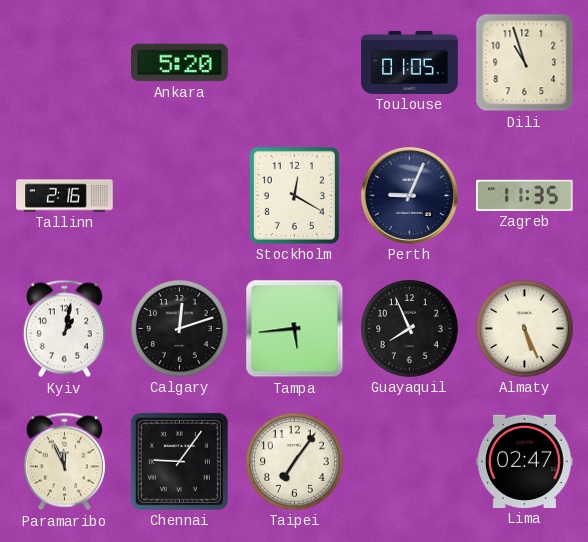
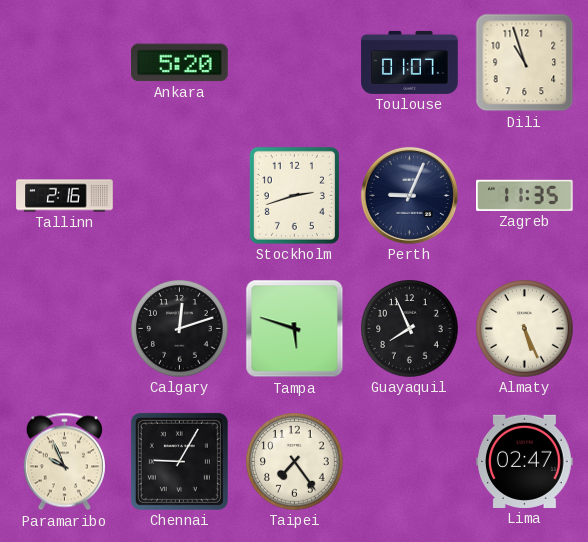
Toulouse: 01:05 -> 01:07 (410, 62)
Stockholm: 12:20 -> 2:42 (294, 195)
Kyiv: 1:02 -> none (64, 329)
Tampa: 5:44 -> 5:48 (295, 329)
Paramaribo: 11:56 -> 9:56 (64, 462)
Chennai: 9:06 -> 9:05 (179, 461)
Taipei: 7:06 -> 7:24 (295, 462)
